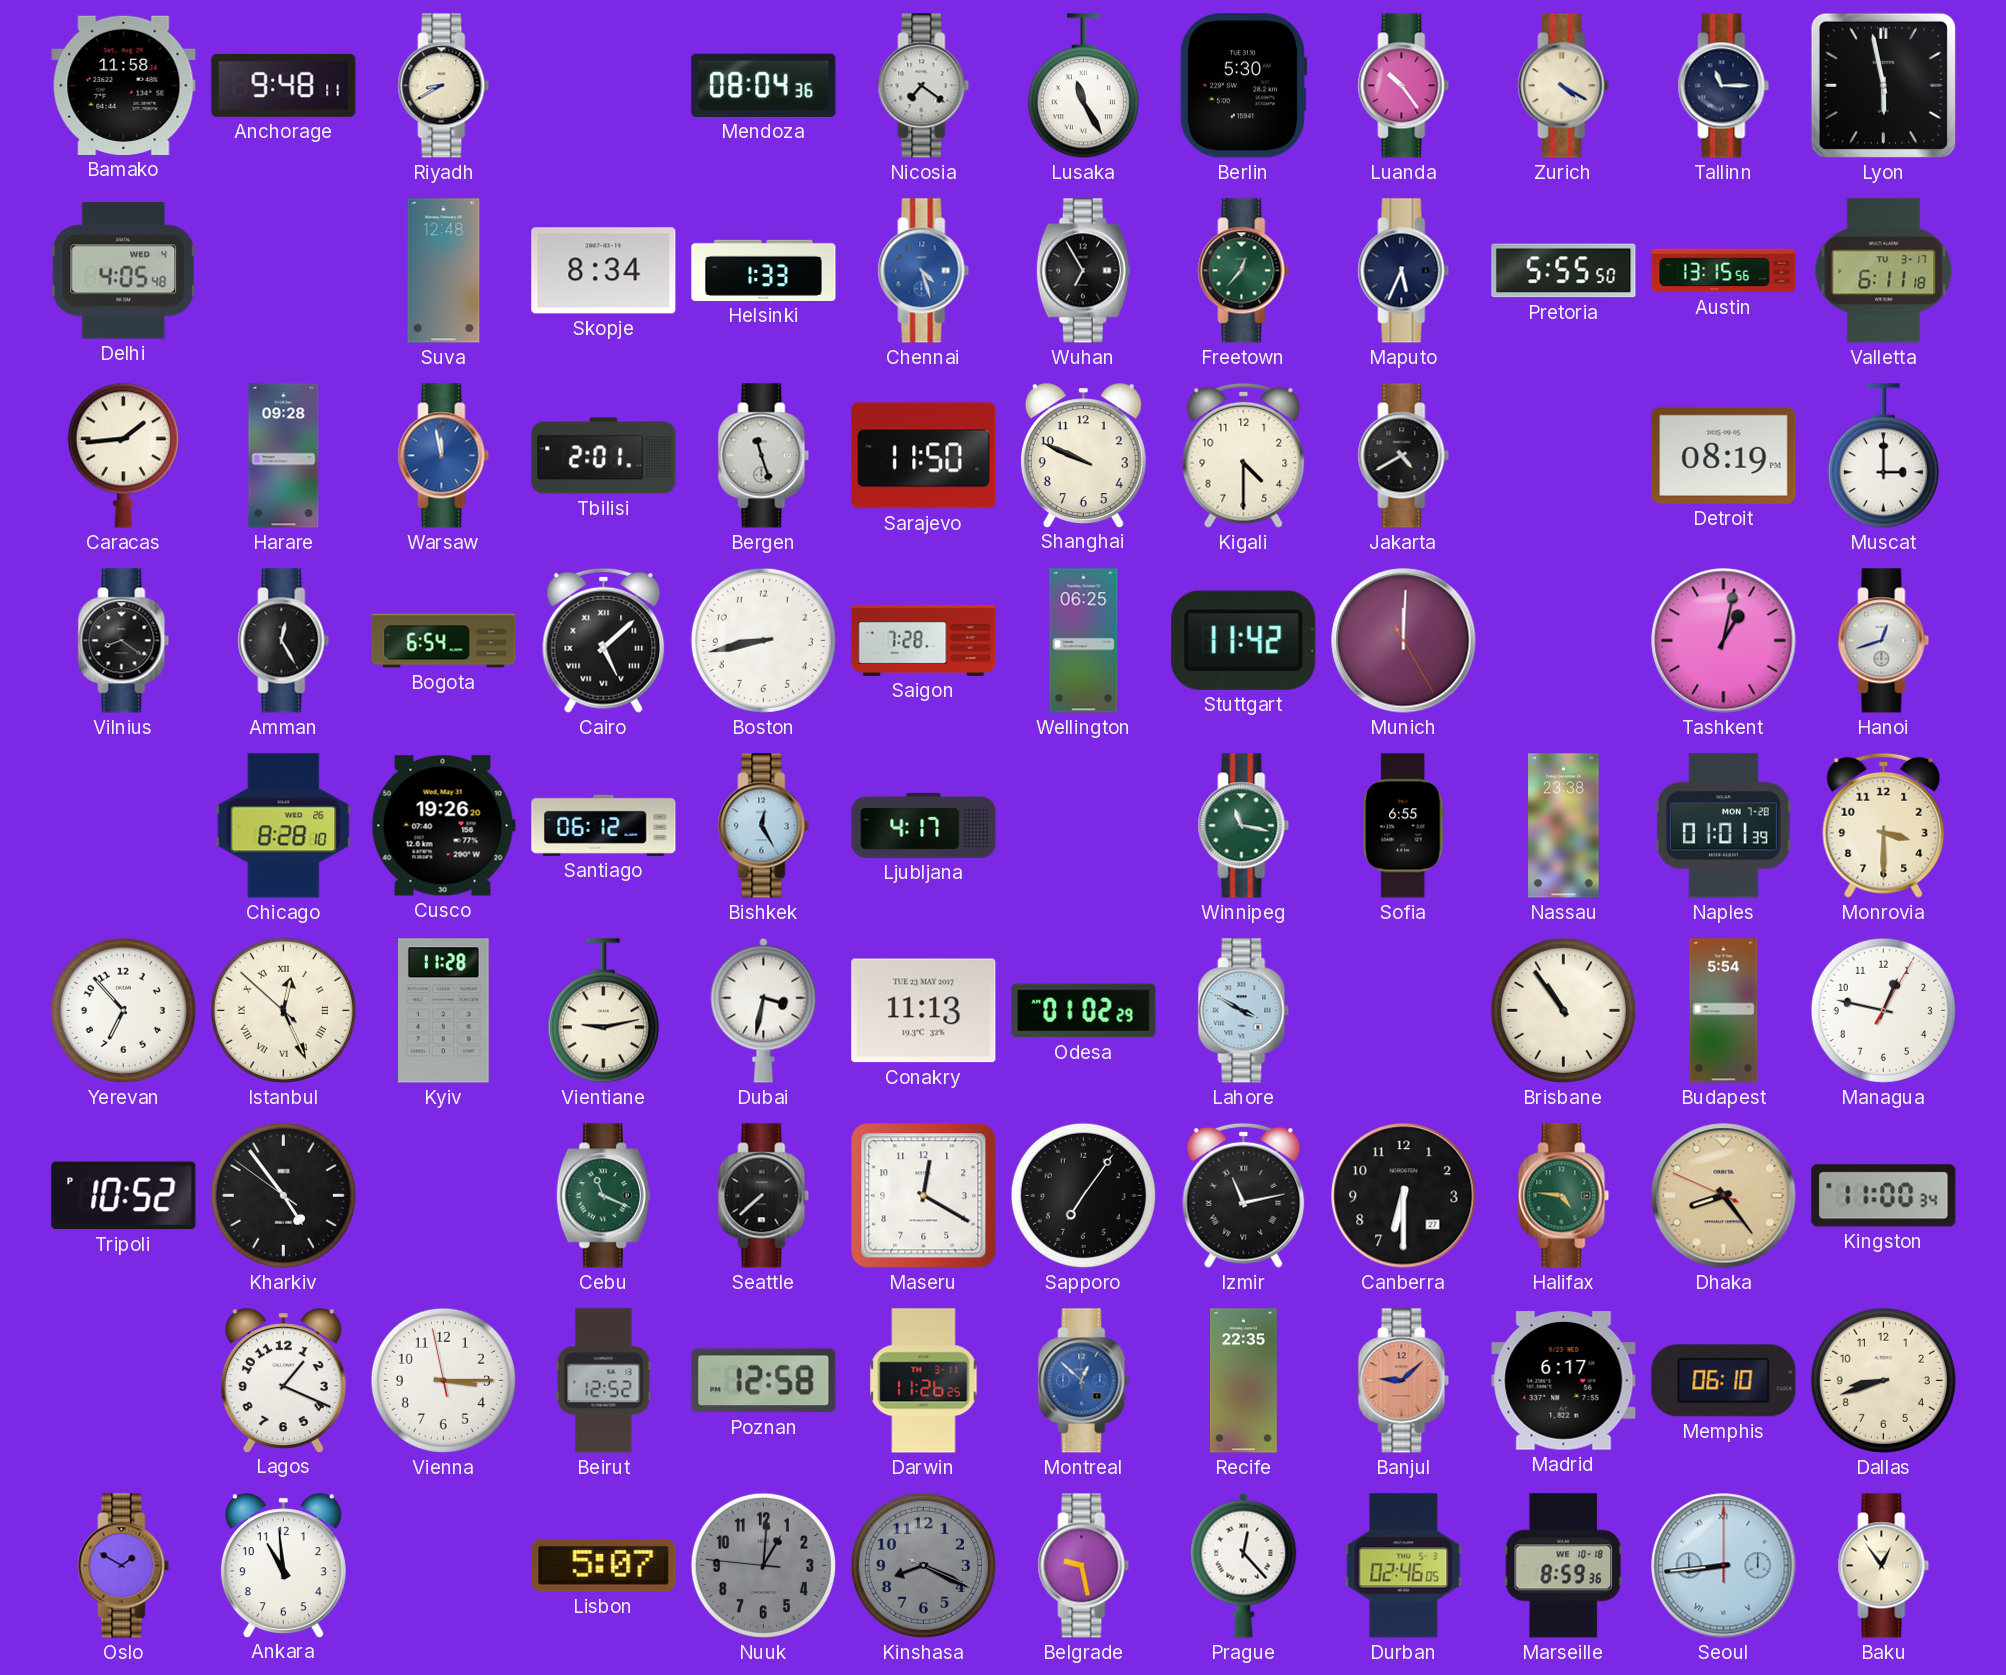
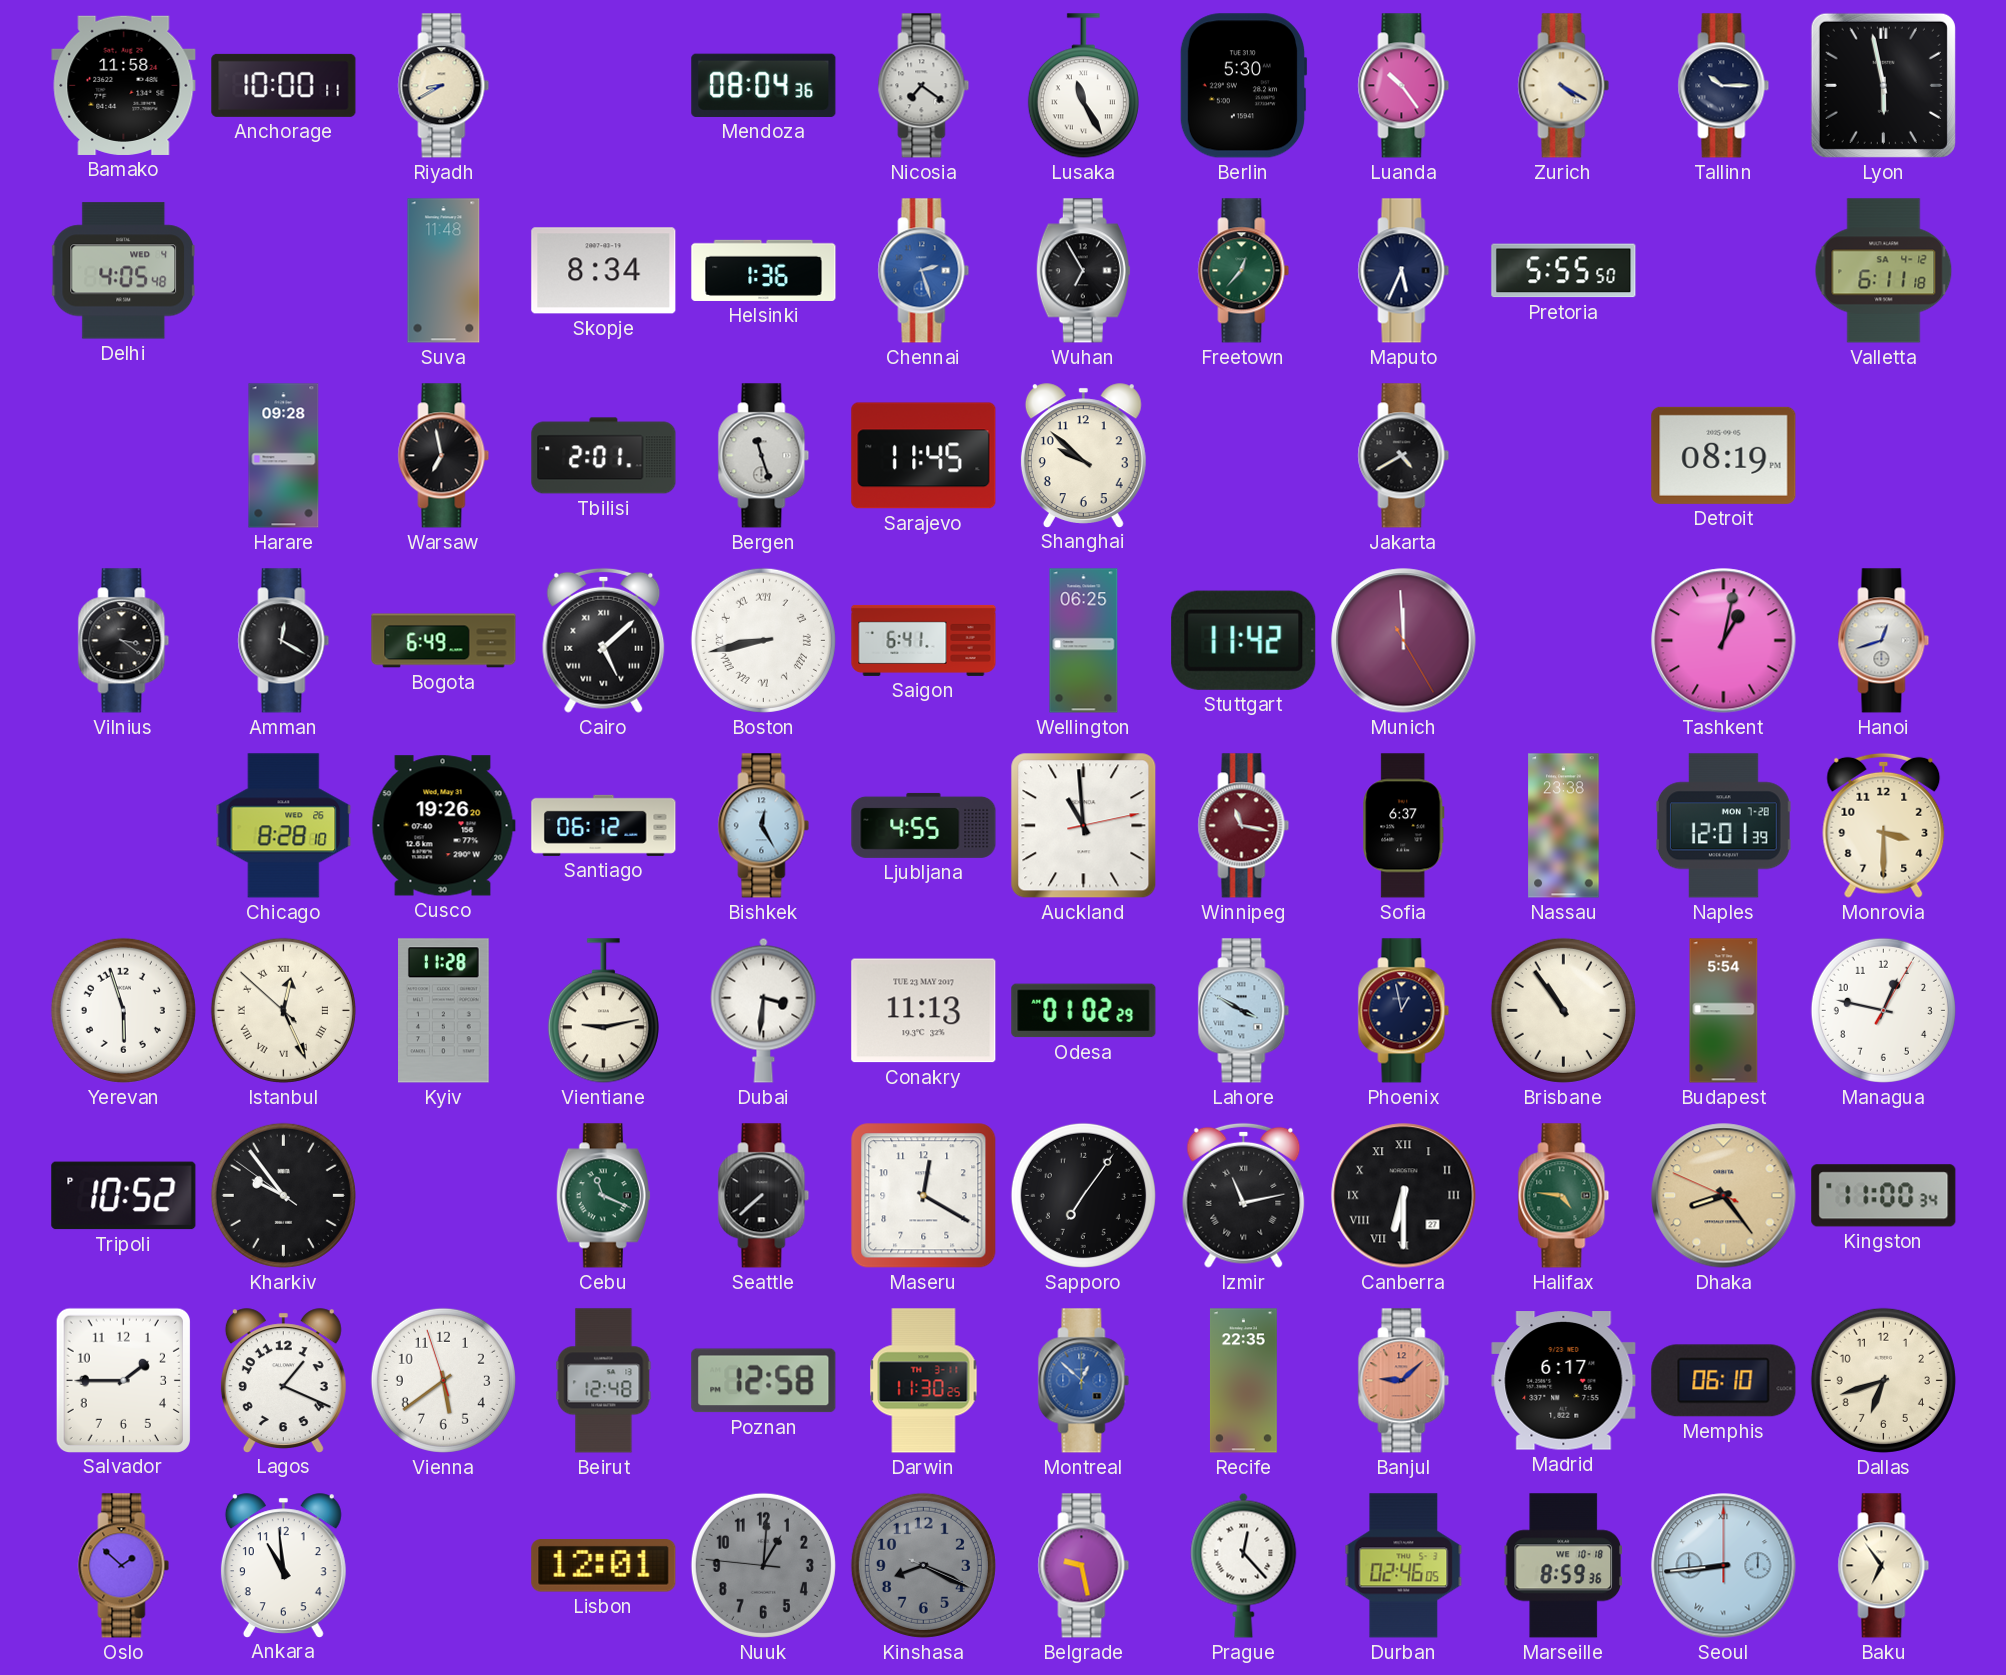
Anchorage: 9:48 -> 10:00 (284, 85)
Tallinn: 11:15 -> 10:15 (1724, 86)
Suva: 12:48 -> 11:48 (444, 271)
Helsinki: 1:33 -> 1:36 (764, 270)
Chennai: 4:27 -> 2:27 (924, 271)
Austin: 13:15 -> none (1724, 271)
Valletta date: TU 3-17 -> SA 4-12 (1884, 271)
Caracas: 1:44 -> none (123, 455)
Warsaw: 11:58 -> 6:58 (444, 456)
Warsaw dial: blue -> black (444, 456)
Sarajevo: 11:50 -> 11:45 (924, 456)
Shanghai: 9:49 -> 9:52 (1083, 455)
Kigali: 4:30 -> none (1244, 455)
Muscat: 3:00 -> none (1883, 456)
Vilnius: 8:21 -> 3:21 (124, 641)
Amman: 12:25 -> 12:20 (284, 641)
Bogota: 6:54 -> 6:49 (444, 641)
Boston numerals: Arabic -> Roman (763, 640)
Saigon: 7:28 -> 6:41 (924, 640)
Munich: 12:00 -> 11:59 (1404, 641)
Ljubljana: 4:17 -> 4:55 (924, 825)
Auckland: none -> 10:59 (1084, 826)
Winnipeg dial: green -> burgundy (1244, 826)
Sofia: 6:55 -> 6:37 (1404, 826)
Naples: 01:01 -> 12:01 (1723, 826)
Yerevan: 6:53 -> 5:57 (123, 1010)
Dubai: 3:32 -> 3:31 (764, 1010)
Phoenix: none -> 12:58 (1404, 1011)
Kharkiv: 4:53 -> 9:53 (283, 1195)
Canberra numerals: Arabic -> Roman (1404, 1196)
Salvador: none -> 1:45 (123, 1380)
Vienna: 3:14 -> 5:38 (443, 1380)
Beirut: 12:52 -> 12:48 (604, 1381)
Darwin: 11:26 -> 11:30 (924, 1381)
Dallas: 8:42 -> 6:42 (1883, 1380)
Oslo: 1:50 -> 1:52 (124, 1566)
Lisbon: 5:07 -> 12:01 (604, 1566)
Baku: 12:54 -> 6:54 (1884, 1566)
